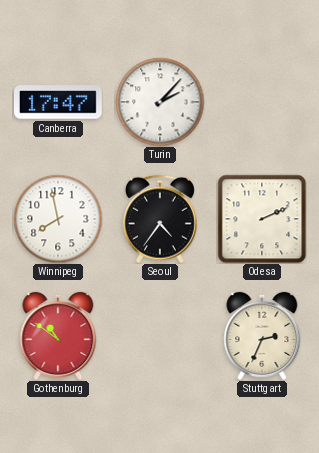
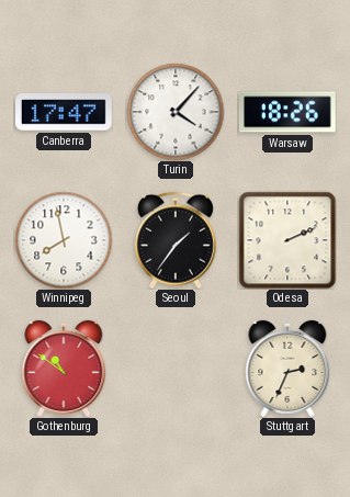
Turin: 2:07 -> 4:07 (176, 112)
Warsaw: none -> 18:26 (287, 112)
Seoul: 4:36 -> 1:36 (176, 240)
